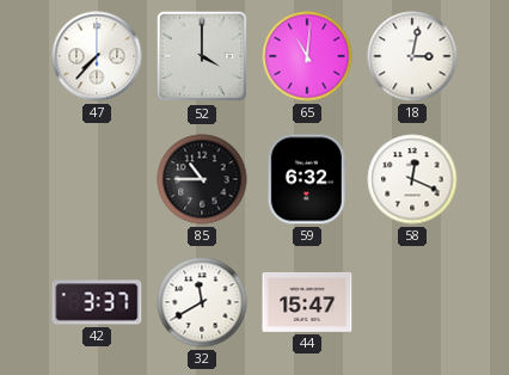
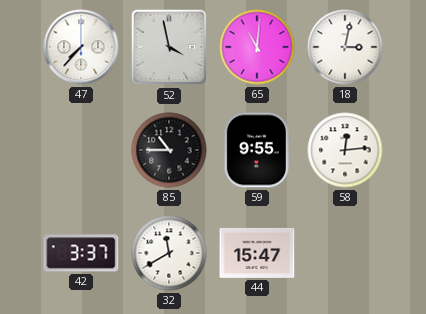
52: 4:00 -> 3:58 (169, 47)
59: 6:32 -> 9:55 (257, 150)
58: 12:19 -> 12:14 (345, 150)
